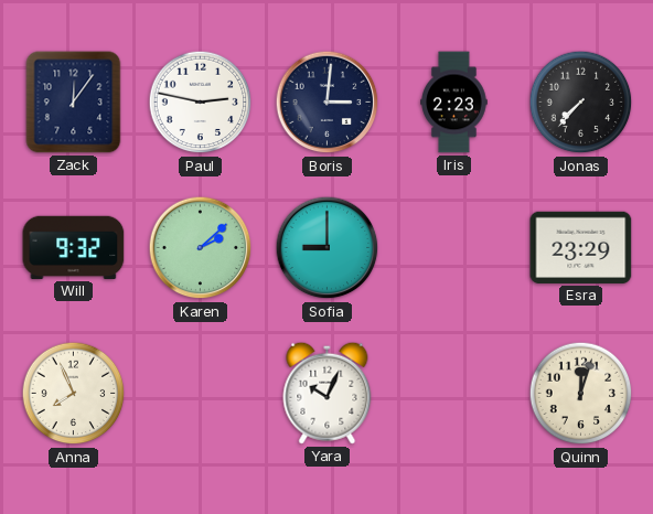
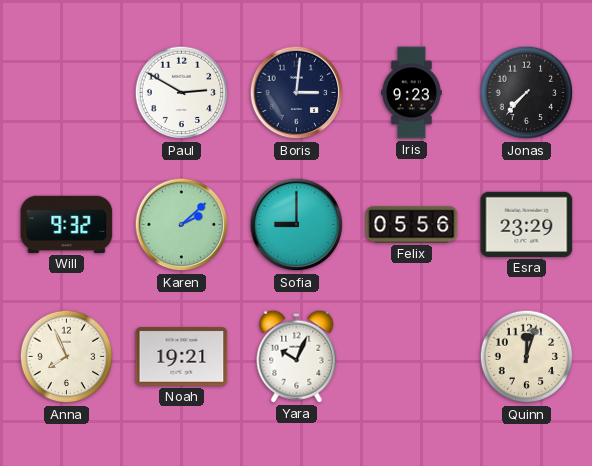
Zack: 12:06 -> none (74, 103)
Paul: 2:47 -> 2:50 (182, 93)
Iris: 2:23 -> 9:23 (412, 93)
Felix: none -> 05:56 (412, 225)
Noah: none -> 19:21 (182, 357)
